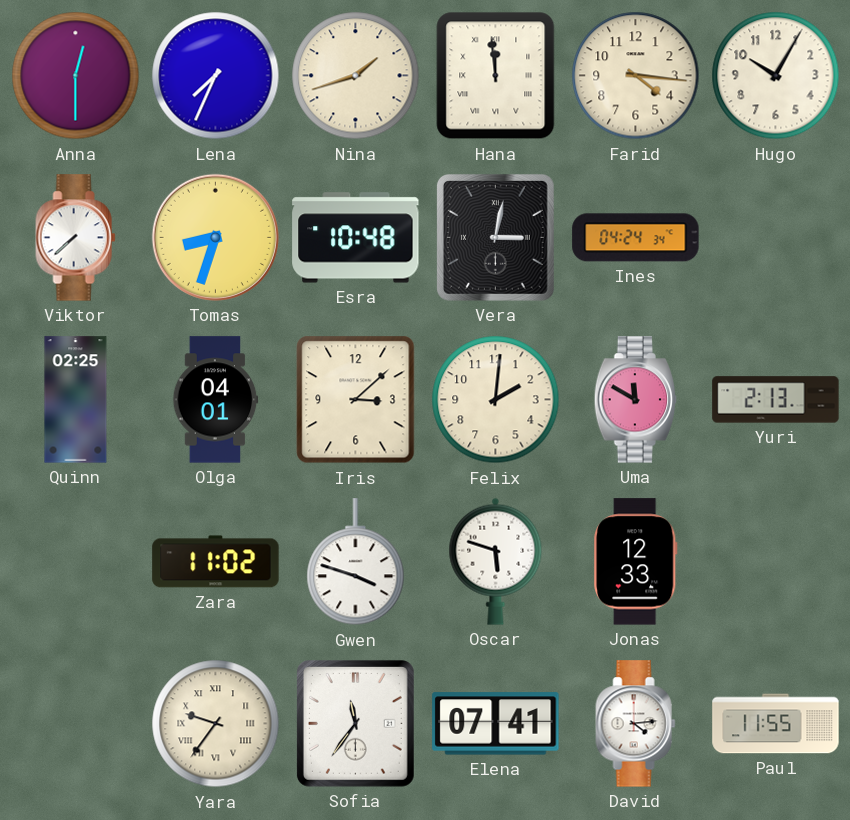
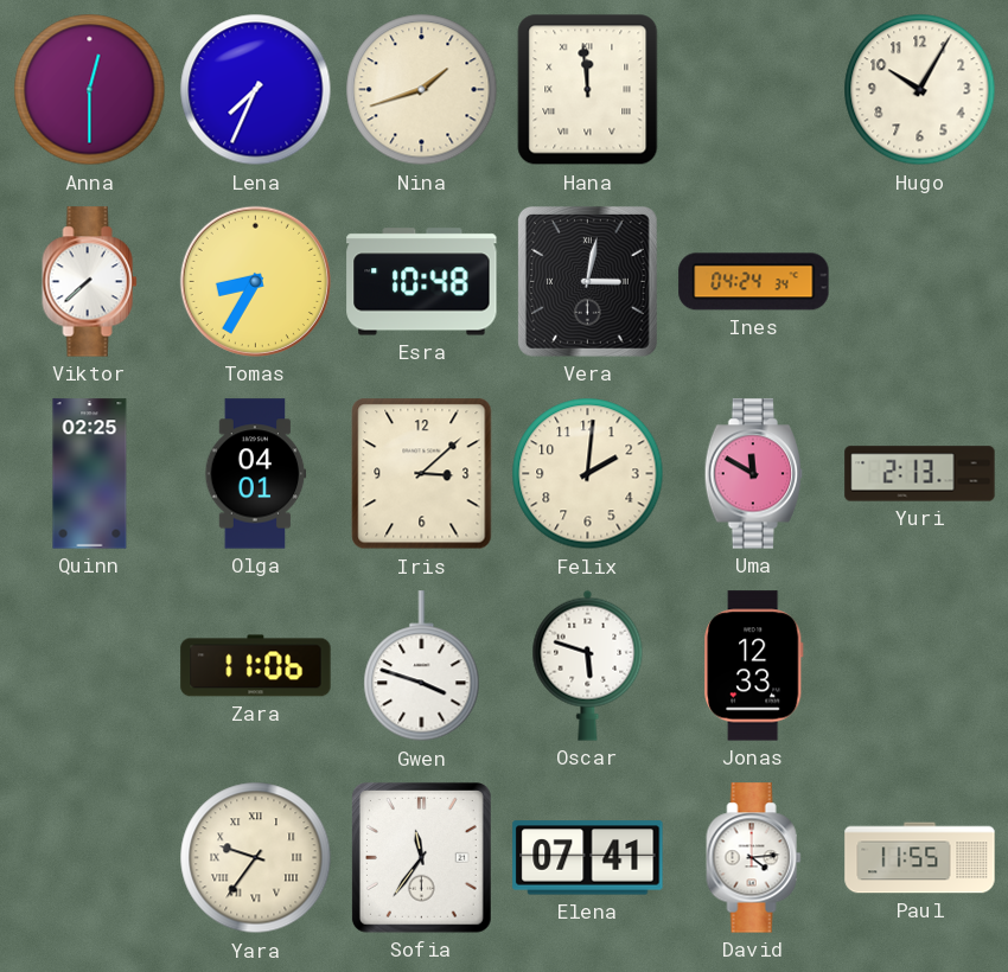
Farid: 4:16 -> none (636, 76)
Tomas: 8:33 -> 8:35 (255, 281)
Zara: 11:02 -> 11:06 (256, 666)
